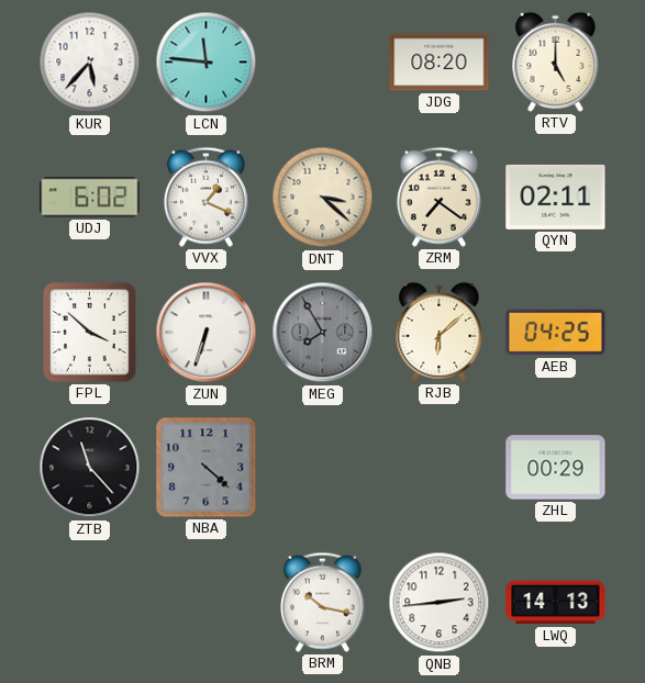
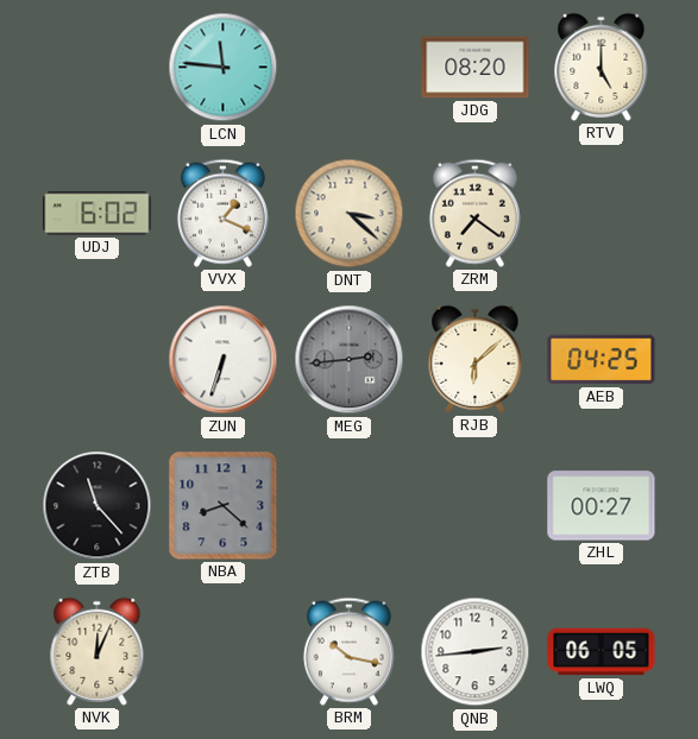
KUR: 5:37 -> none (90, 63)
QYN: 02:11 -> none (556, 197)
FPL: 3:52 -> none (90, 333)
MEG: 7:55 -> 2:44 (350, 360)
NBA: 4:22 -> 8:22 (224, 506)
ZHL: 00:29 -> 00:27 (602, 506)
NVK: none -> 12:04 (98, 651)
LWQ: 14:13 -> 06:05 (602, 652)
